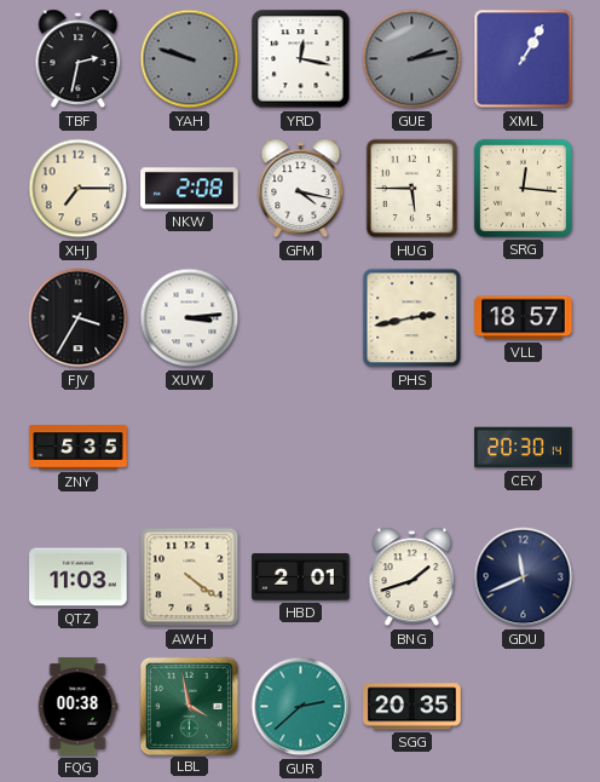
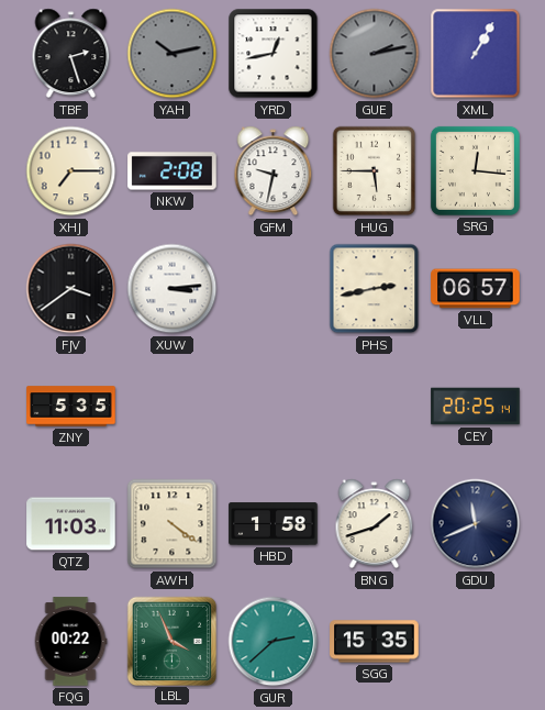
TBF: 2:32 -> 2:27 (71, 54)
YAH: 9:48 -> 10:13 (173, 54)
YRD: 12:17 -> 12:43 (274, 54)
GFM: 4:17 -> 9:32 (274, 171)
FJV: 3:35 -> 3:39 (71, 289)
VLL: 18:57 -> 06:57 (476, 289)
CEY: 20:30 -> 20:25 (476, 407)
HBD: 2:01 -> 1:58 (274, 524)
FQG: 00:38 -> 00:22 (70, 642)
LBL: 3:58 -> 3:56 (171, 641)
SGG: 20:35 -> 15:35 (375, 642)
